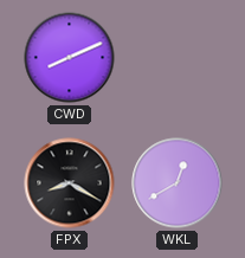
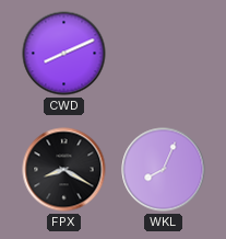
WKL: 12:40 -> 8:04 (164, 170)
